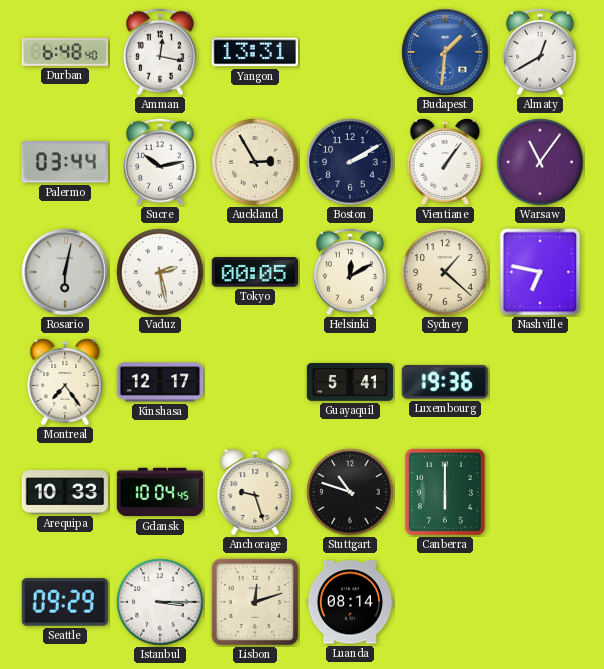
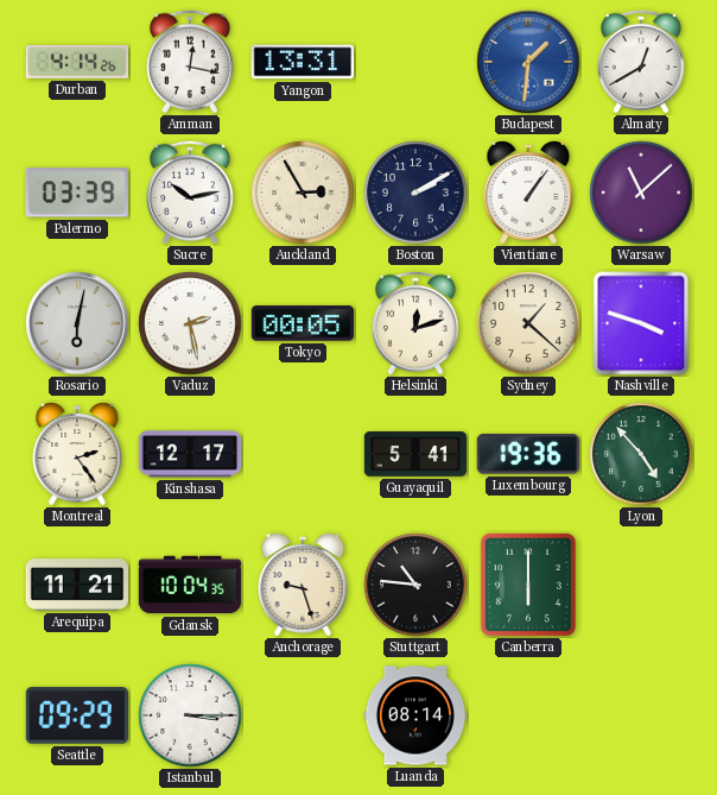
Durban: 6:48 -> 4:14 (76, 62)
Palermo: 03:44 -> 03:39 (77, 193)
Warsaw: 11:06 -> 11:08 (641, 193)
Helsinki: 12:10 -> 12:12 (415, 323)
Nashville: 6:47 -> 3:48 (641, 323)
Montreal: 7:24 -> 2:24 (77, 454)
Lyon: none -> 4:53 (641, 454)
Arequipa: 10:33 -> 11:21 (76, 585)
Gdansk: 10:04:45 -> 10:04:35 (189, 585)
Stuttgart: 10:48 -> 10:46 (415, 585)
Lisbon: 12:12 -> none (255, 602)
